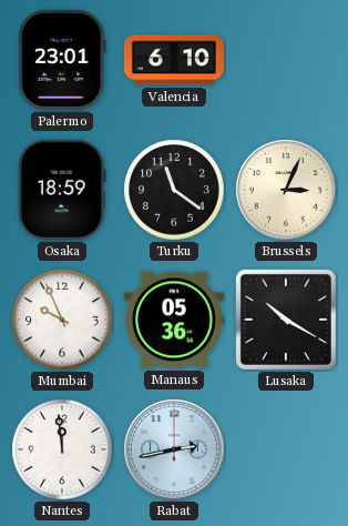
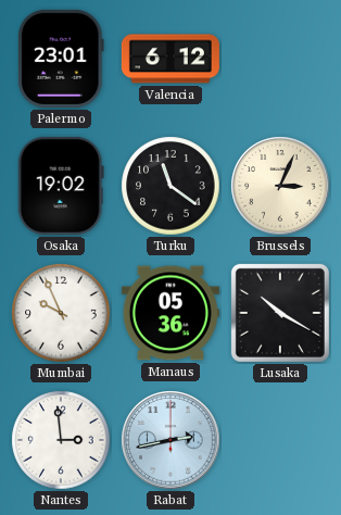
Valencia: 6:10 -> 6:12 (171, 59)
Osaka: 18:59 -> 19:02 (61, 186)
Nantes: 11:59 -> 2:59 (61, 440)
